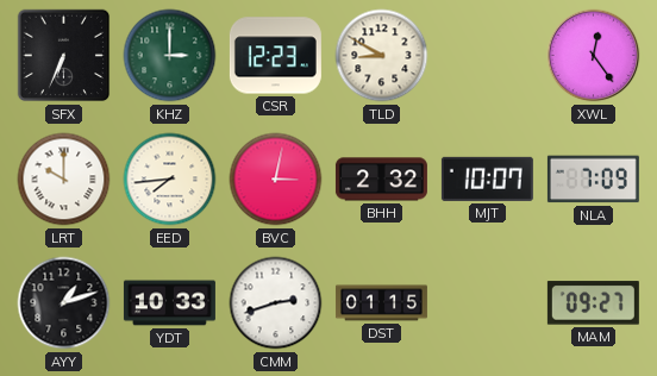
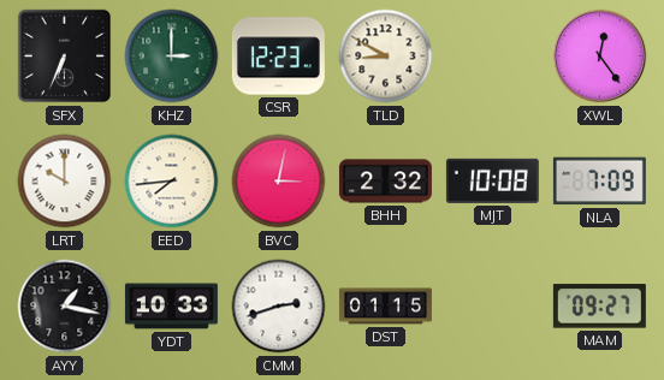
MJT: 10:07 -> 10:08 (492, 180)
AYY: 1:12 -> 1:17 (65, 307)
